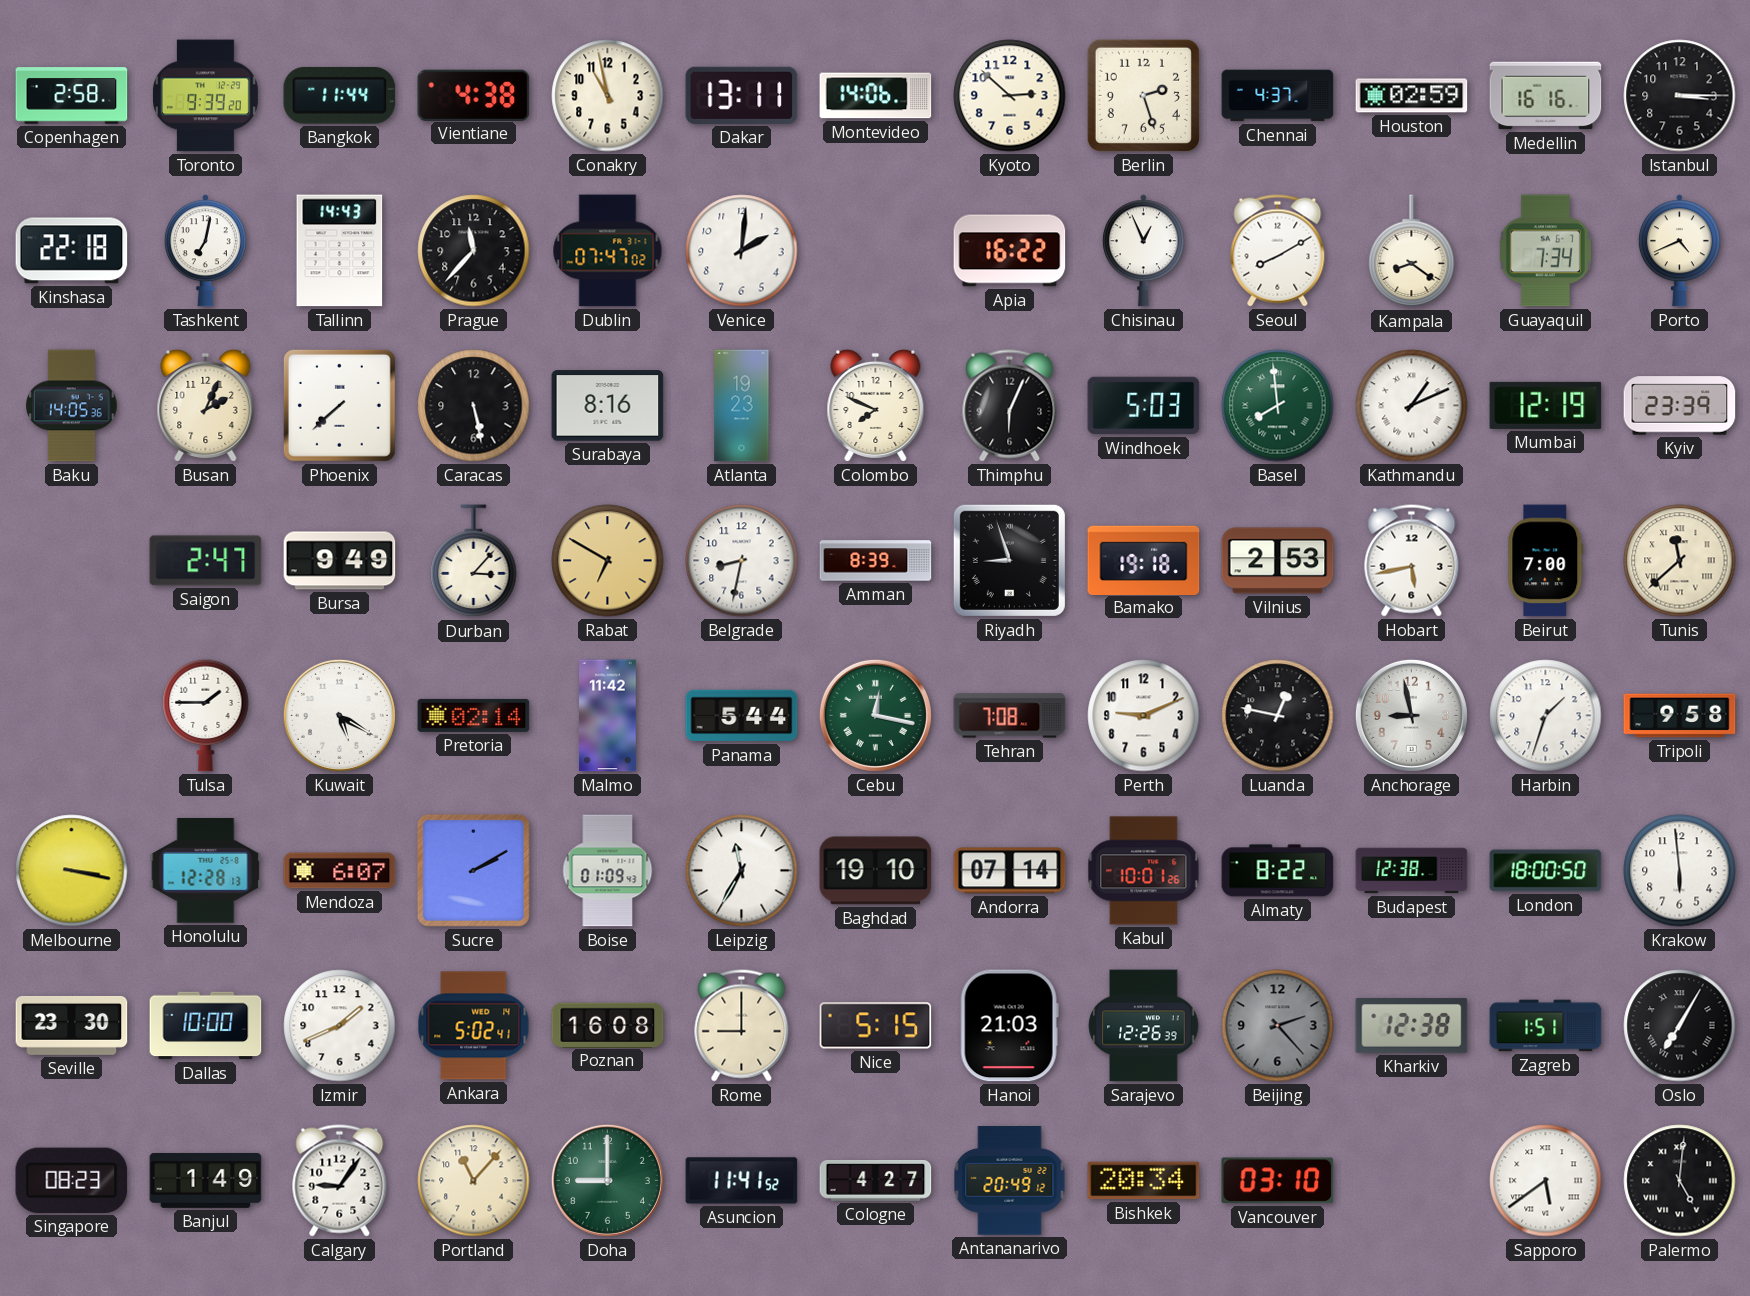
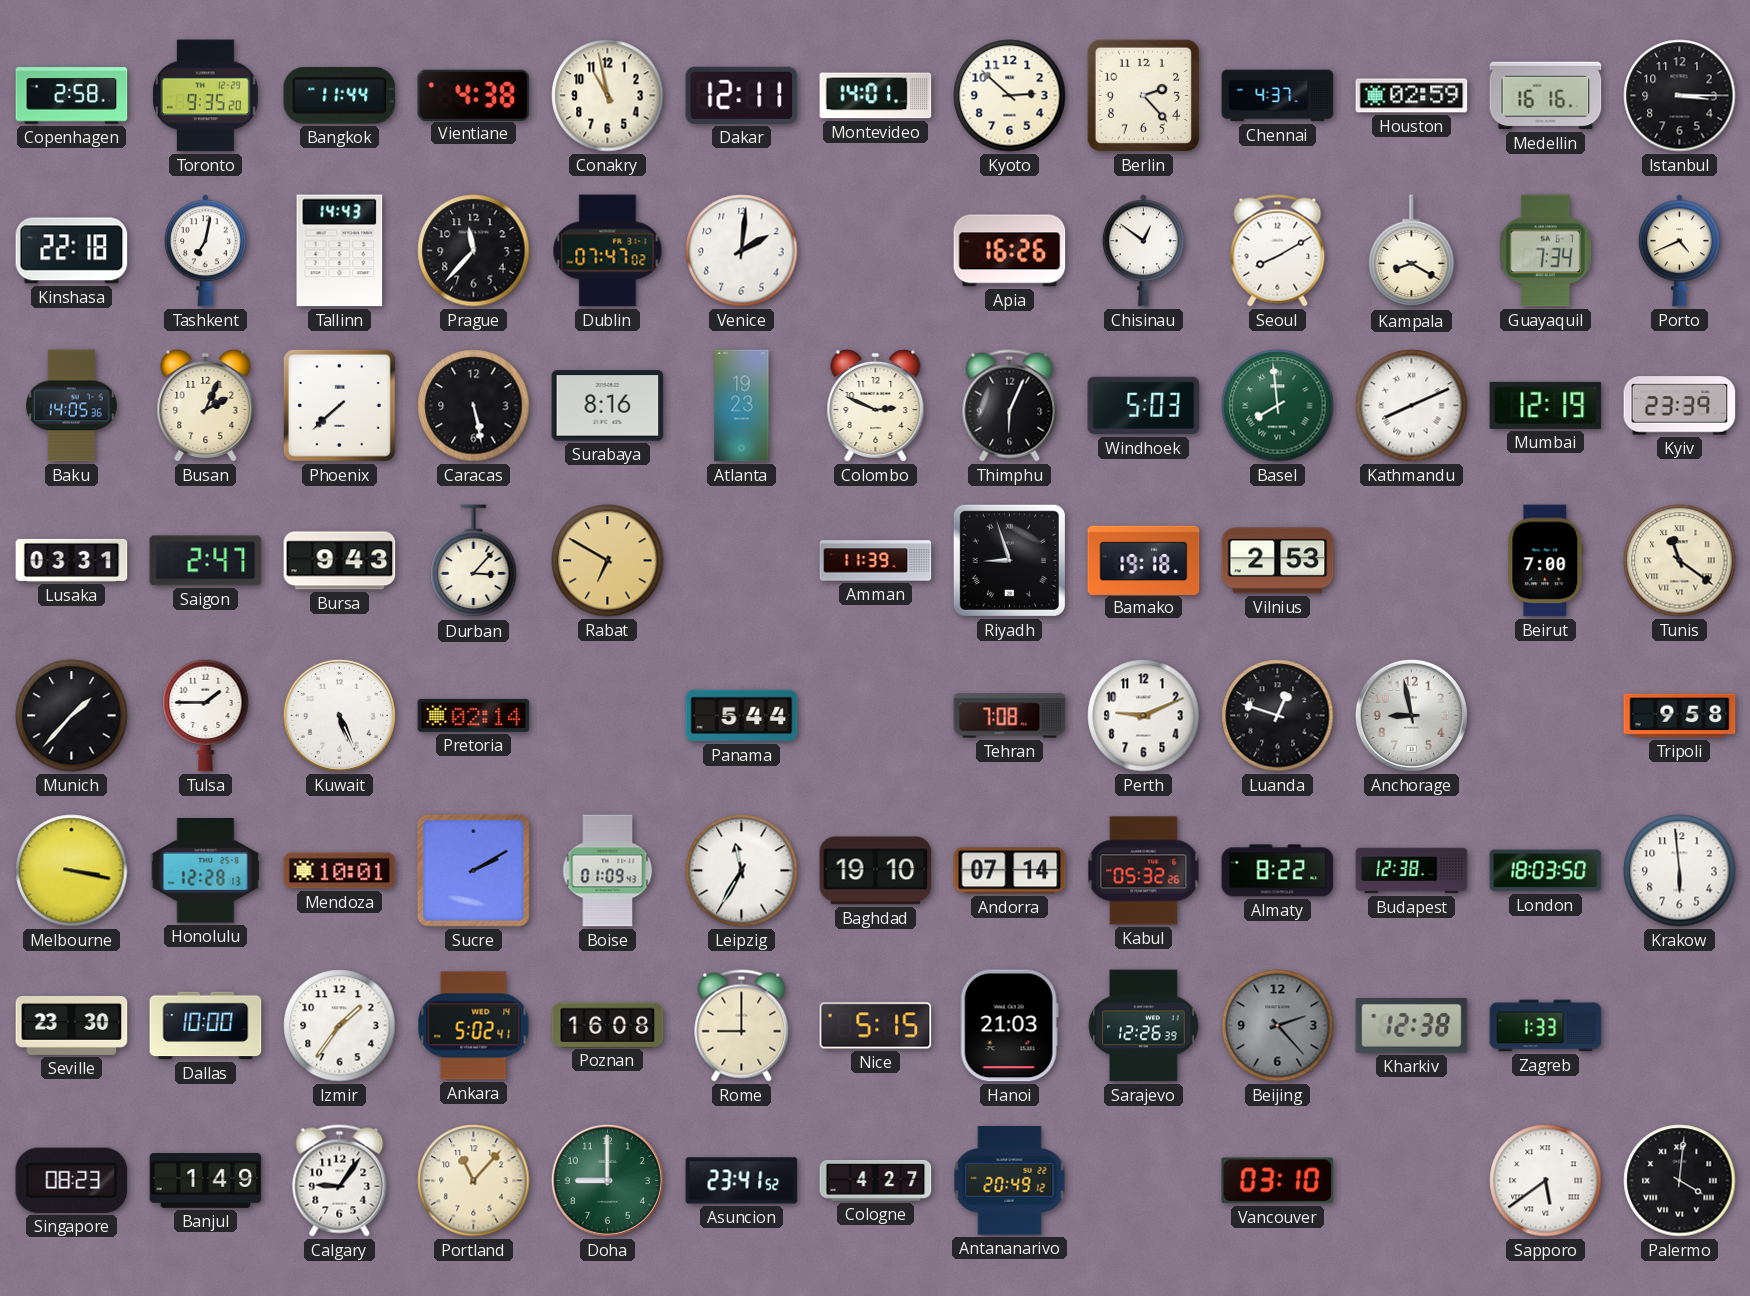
Toronto: 9:39 -> 9:35 (205, 96)
Dakar: 13:11 -> 12:11 (742, 95)
Montevideo: 14:06 -> 14:01 (876, 96)
Berlin: 2:27 -> 2:23 (1143, 95)
Apia: 16:22 -> 16:26 (1010, 251)
Chisinau: 12:56 -> 12:51 (1143, 251)
Kampala: 8:21 -> 8:20 (1412, 251)
Colombo: 7:49 -> 2:49 (876, 405)
Kathmandu: 1:11 -> 8:11 (1412, 406)
Lusaka: none -> 03:31 (72, 560)
Bursa: 9:49 -> 9:43 (340, 561)
Belgrade: 8:32 -> none (742, 561)
Amman: 8:39 -> 11:39 (876, 561)
Hobart: 5:43 -> none (1412, 561)
Tunis: 11:38 -> 11:21 (1680, 561)
Munich: none -> 1:37 (72, 716)
Kuwait: 5:20 -> 5:26 (339, 715)
Malmo: 11:42 -> none (608, 716)
Cebu: 12:17 -> none (875, 715)
Luanda: 12:47 -> 12:48 (1278, 716)
Harbin: 1:33 -> none (1546, 716)
Mendoza: 6:07 -> 10:01 (340, 871)
Kabul: 10:01 -> 05:32 (1144, 871)
London: 18:00 -> 18:03 (1546, 871)
Izmir: 1:41 -> 1:36 (340, 1026)
Zagreb: 1:51 -> 1:33 (1546, 1026)
Oslo: 7:05 -> none (1680, 1026)
Asuncion: 11:41 -> 23:41 (742, 1181)
Bishkek: 20:34 -> none (1144, 1181)
Palermo: 5:01 -> 4:01 (1680, 1181)
